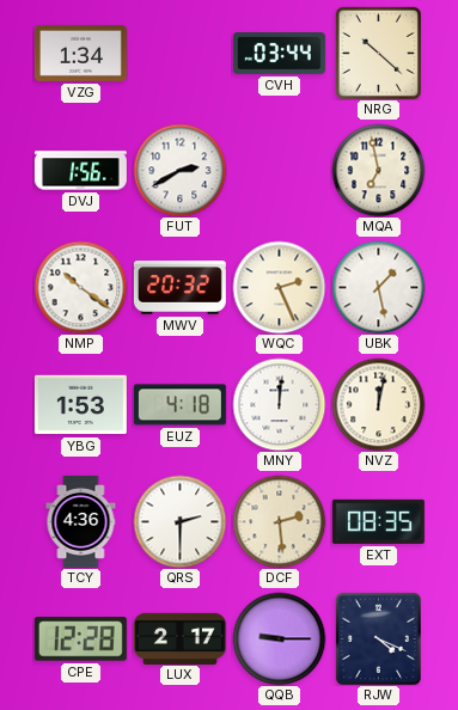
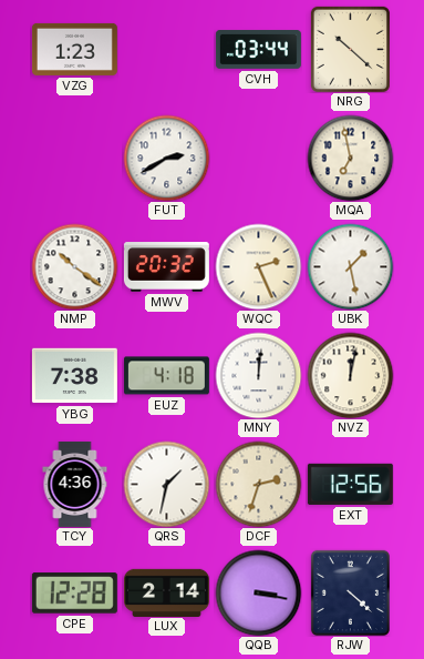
VZG: 1:34 -> 1:23 (74, 49)
DVJ: 1:56 -> none (80, 171)
YBG: 1:53 -> 7:38 (74, 376)
QRS: 2:30 -> 1:32 (166, 484)
DCF: 2:29 -> 2:33 (258, 484)
EXT: 08:35 -> 12:56 (350, 484)
LUX: 2:17 -> 2:14 (166, 592)
QQB: 9:15 -> 3:17 (258, 592)
RJW: 4:19 -> 4:22 (350, 592)
